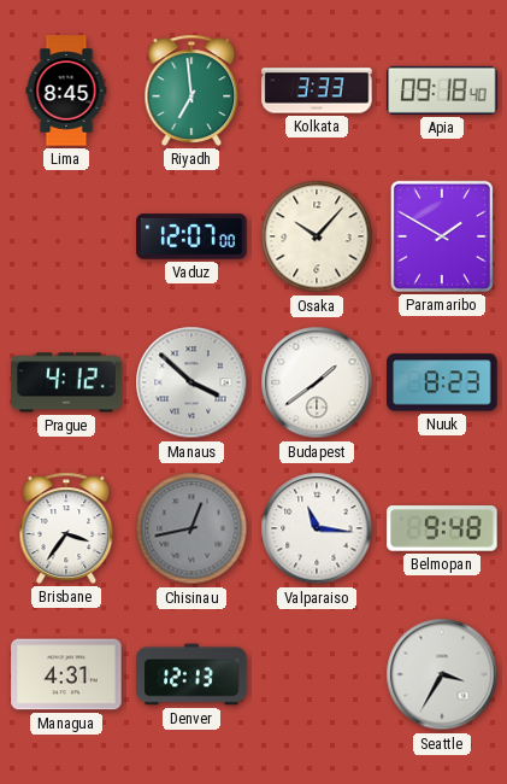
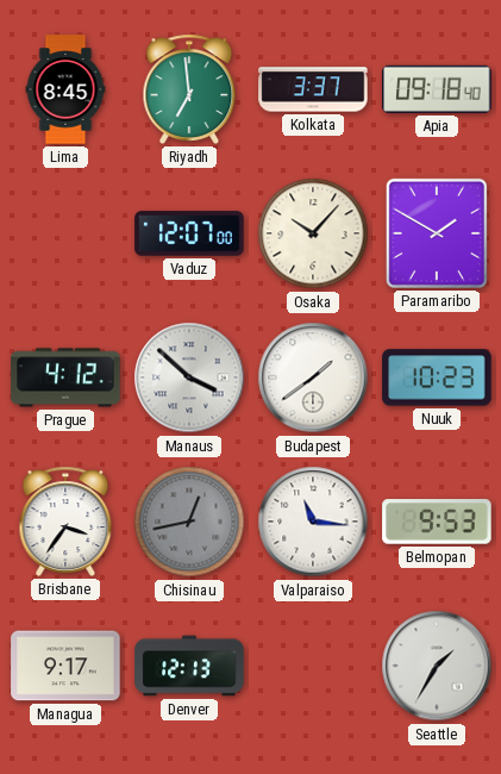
Kolkata: 3:33 -> 3:37 (313, 89)
Nuuk: 8:23 -> 10:23 (437, 377)
Belmopan: 9:48 -> 9:53 (437, 522)
Managua: 4:31 -> 9:17 (65, 666)
Seattle: 3:35 -> 1:35 (437, 666)
